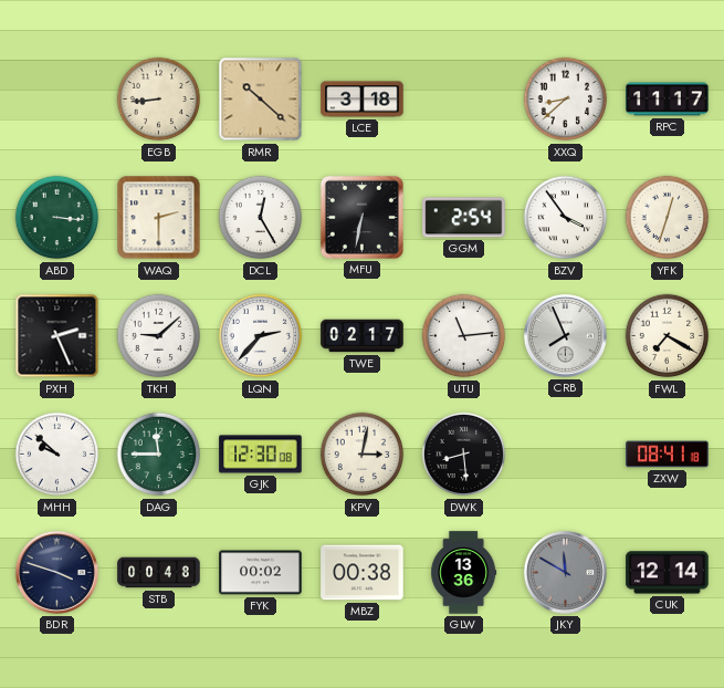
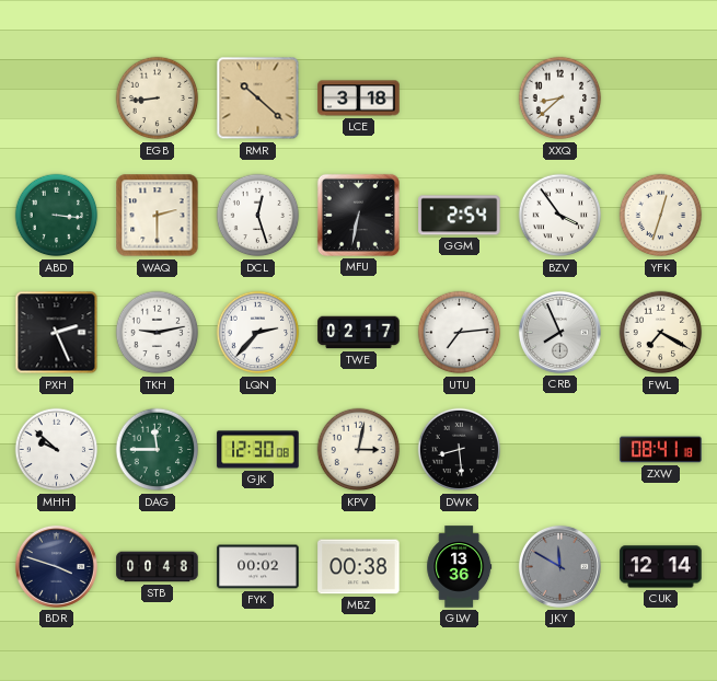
RPC: 11:17 -> none (668, 100)
DCL: 12:25 -> 12:27 (258, 216)
TKH: 9:08 -> 9:13 (158, 333)
UTU: 11:14 -> 7:14 (460, 333)
